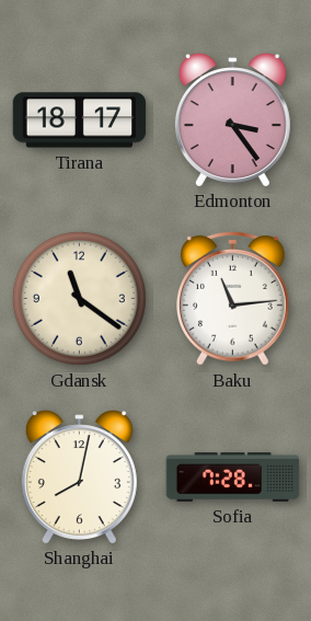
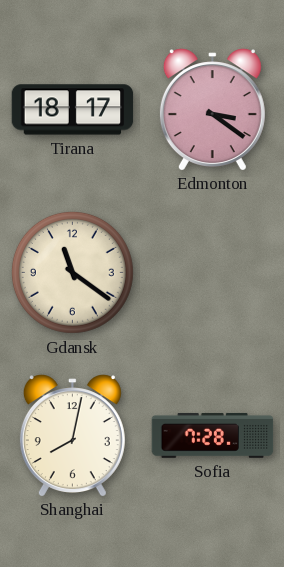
Edmonton: 3:24 -> 3:21 (212, 109)
Baku: 11:14 -> none (233, 299)
